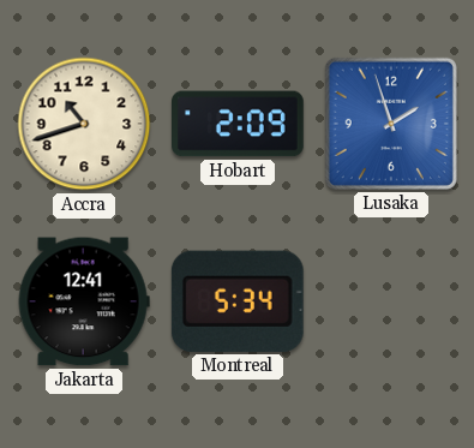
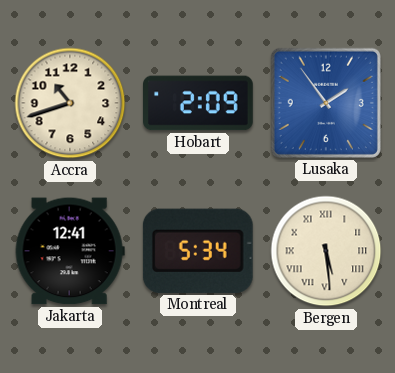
Lusaka: 1:57 -> 1:54 (326, 103)
Bergen: none -> 5:29 (326, 251)
